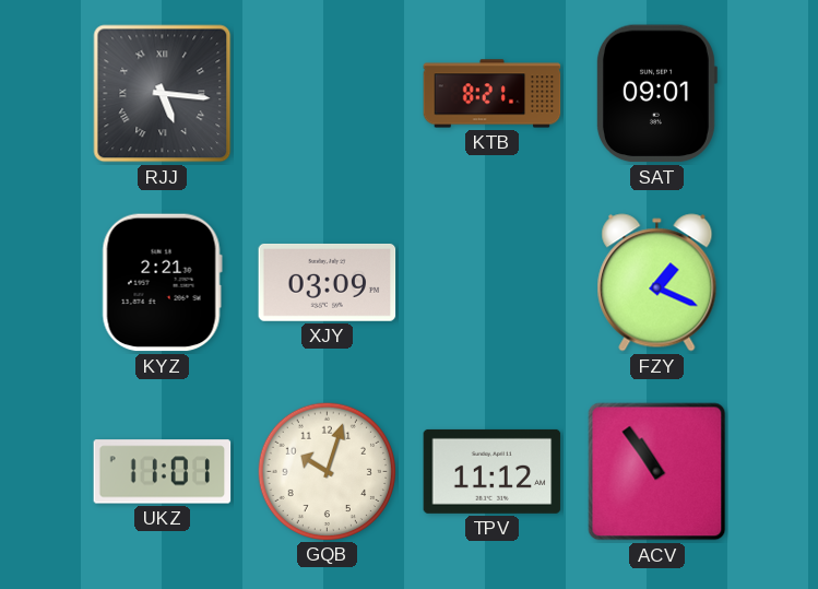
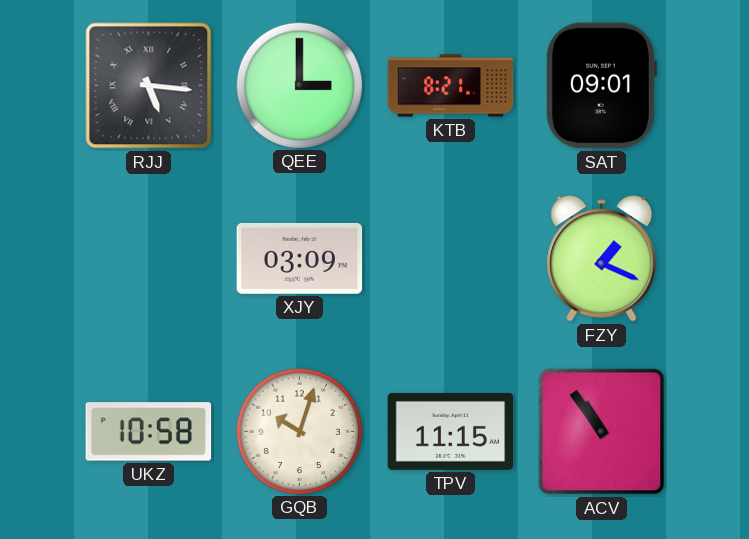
QEE: none -> 3:00 (299, 85)
KYZ: 2:21 -> none (162, 283)
UKZ: 11:01 -> 10:58 (149, 432)
TPV: 11:12 -> 11:15 (451, 431)
